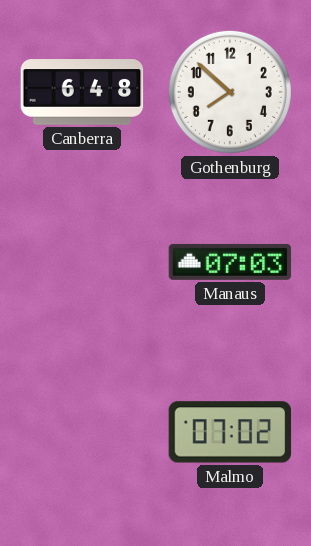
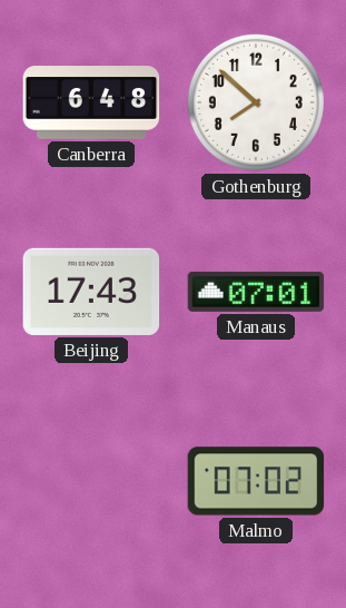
Beijing: none -> 17:43 (91, 292)
Manaus: 07:03 -> 07:01 (256, 292)
